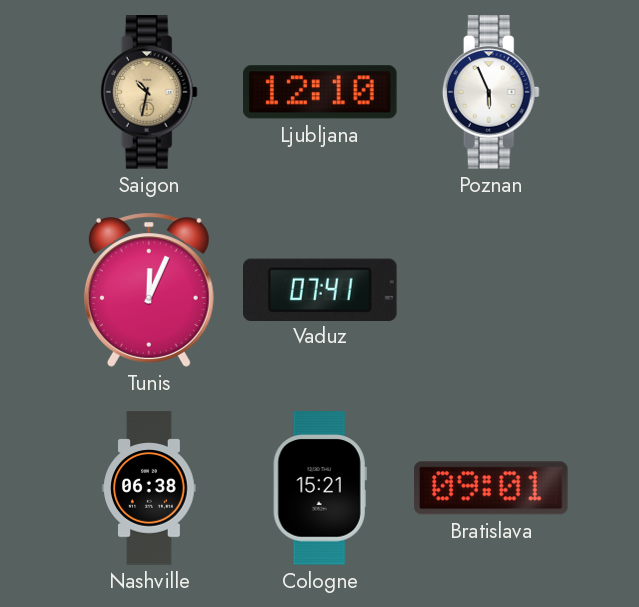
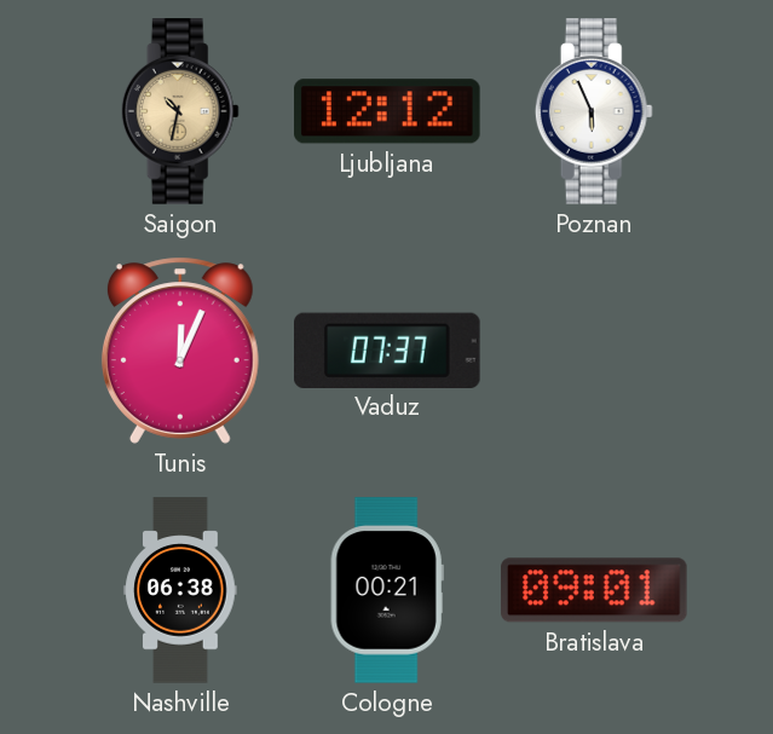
Ljubljana: 12:10 -> 12:12 (387, 111)
Vaduz: 07:41 -> 07:37 (388, 349)
Cologne: 15:21 -> 00:21 (387, 590)
